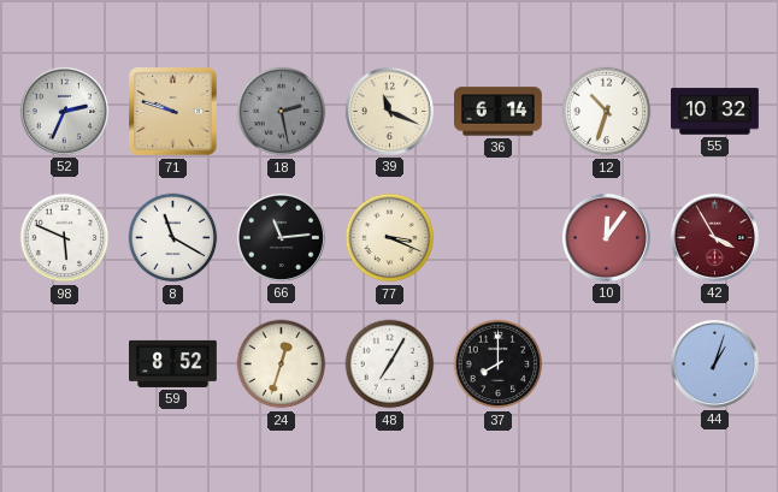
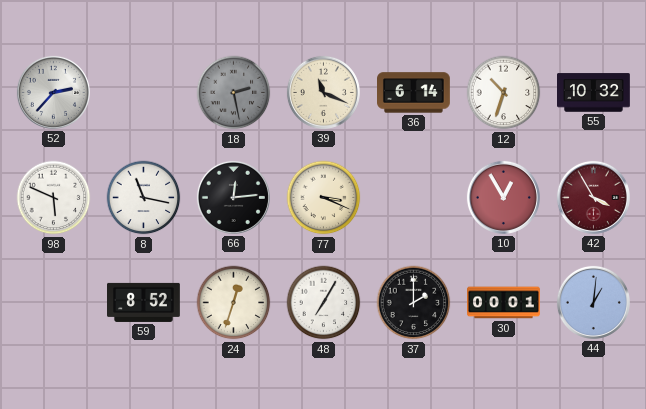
52: 2:34 -> 2:37 (53, 92)
71: 9:48 -> none (173, 112)
8: 11:20 -> 11:17 (144, 198)
66: 11:14 -> 12:14 (233, 197)
10: 12:06 -> 12:55 (503, 197)
37: 8:00 -> 2:00 (414, 303)
30: none -> 00:01 (504, 303)
44: 1:03 -> 1:01 (593, 302)
